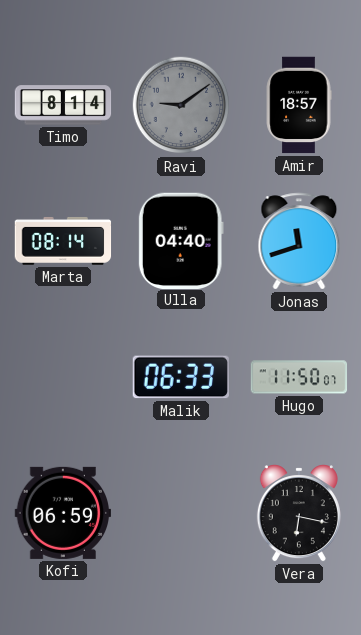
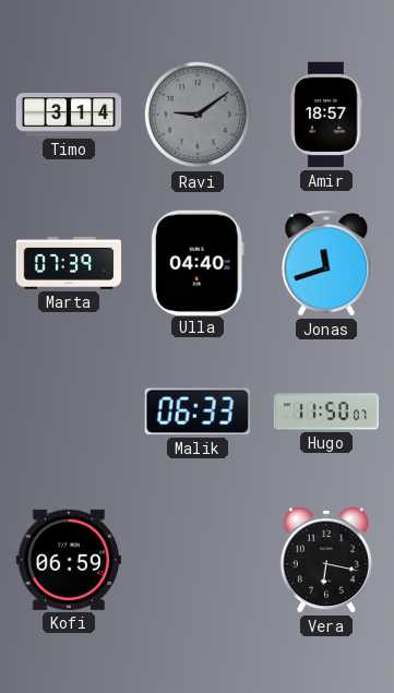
Timo: 8:14 -> 3:14 (69, 115)
Marta: 08:14 -> 07:39 (69, 263)
